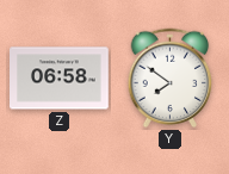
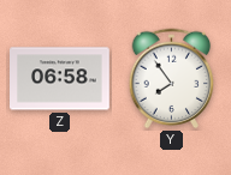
Y: 7:51 -> 7:54 (172, 79)
